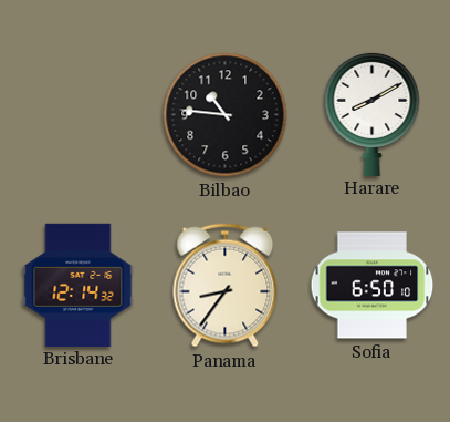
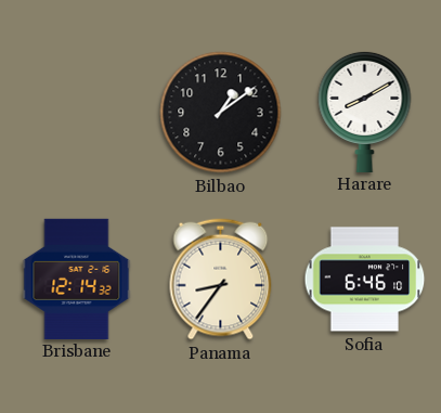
Bilbao: 10:46 -> 1:09 (221, 113)
Sofia: 6:50 -> 6:46 (365, 280)
